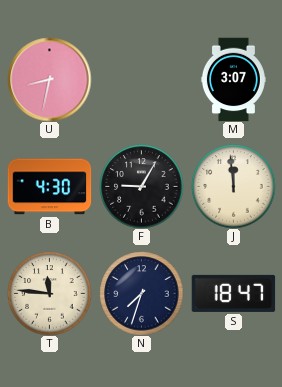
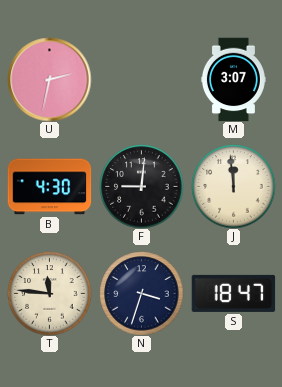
U: 8:32 -> 2:32 (49, 79)
F: 9:05 -> 9:01 (141, 186)
N: 7:33 -> 3:33 (141, 293)
